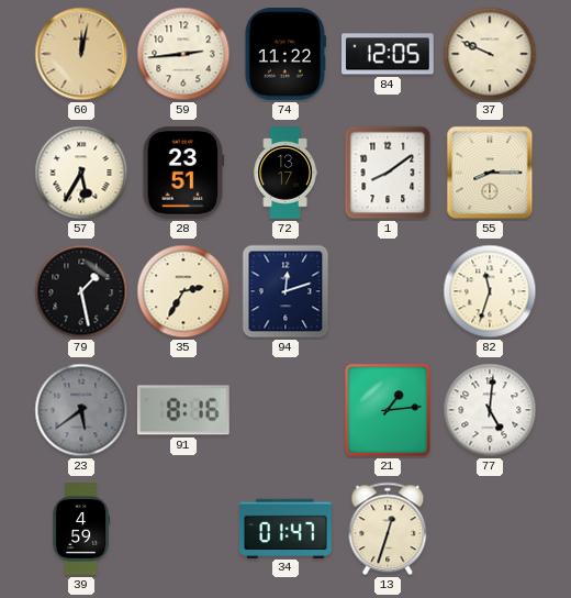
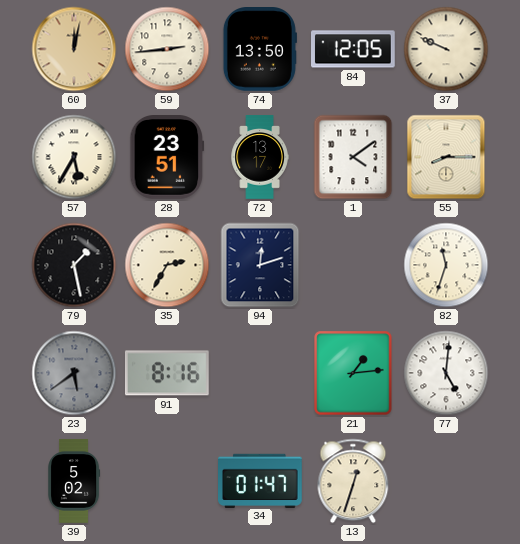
74: 11:22 -> 13:50 (260, 50)
1: 8:09 -> 4:09 (353, 157)
39: 4:59 -> 5:02 (74, 481)
